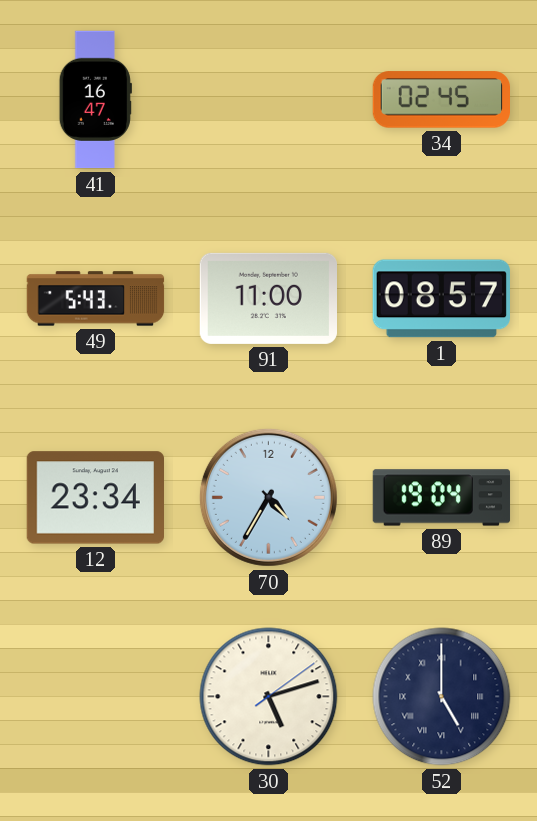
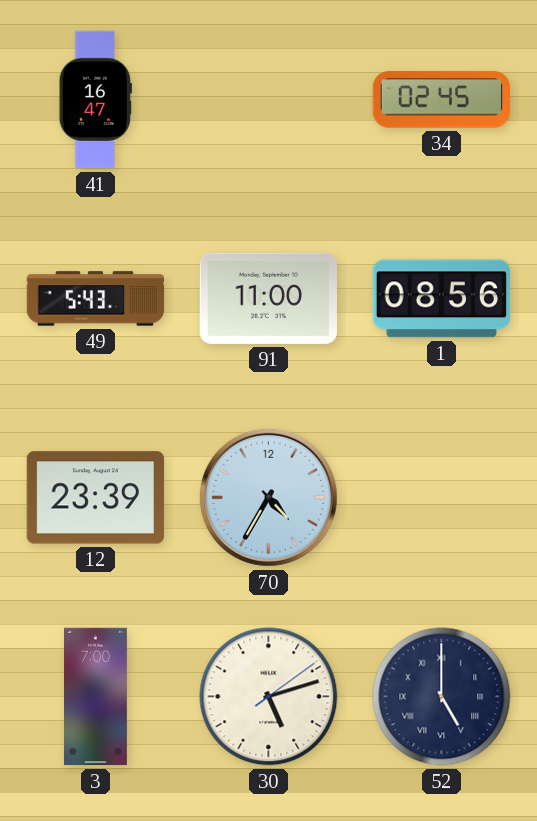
1: 08:57 -> 08:56 (441, 299)
12: 23:34 -> 23:39 (95, 498)
89: 19:04 -> none (442, 498)
3: none -> 7:00 (95, 697)
